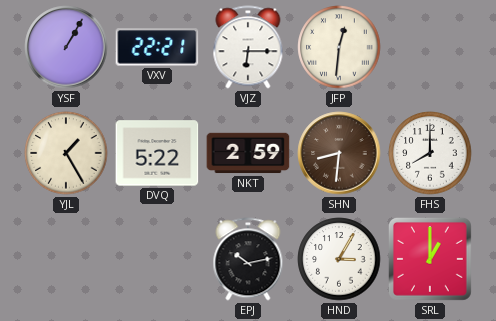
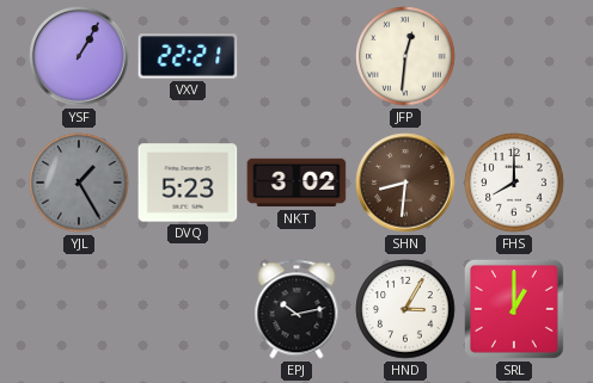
VJZ: 6:15 -> none (248, 47)
YJL dial: cream -> grey (79, 183)
DVQ: 5:22 -> 5:23 (188, 183)
NKT: 2:59 -> 3:02 (296, 183)
